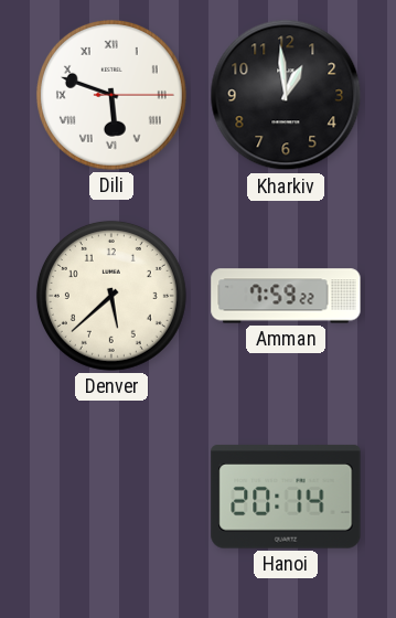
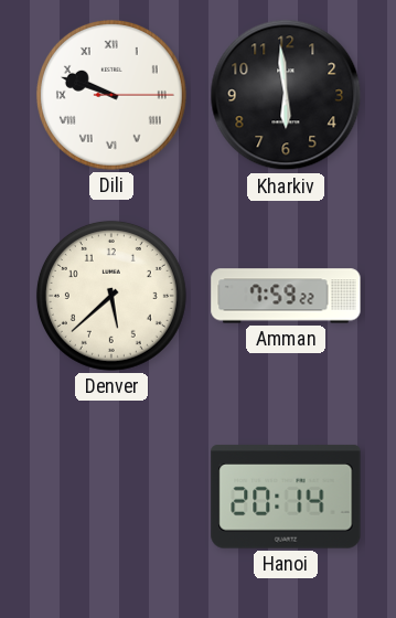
Dili: 5:48 -> 9:48 (111, 95)
Kharkiv: 12:59 -> 5:59 (286, 95)
